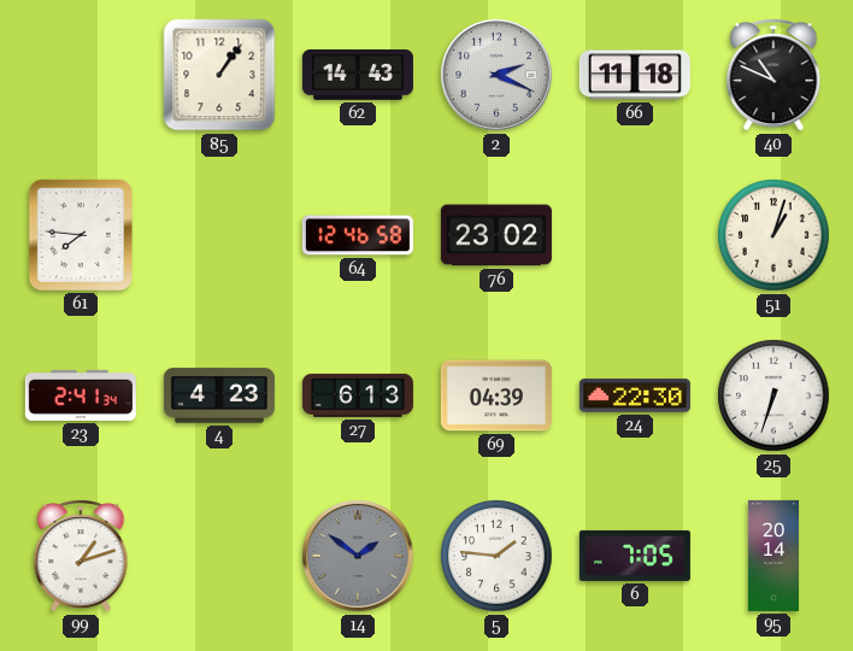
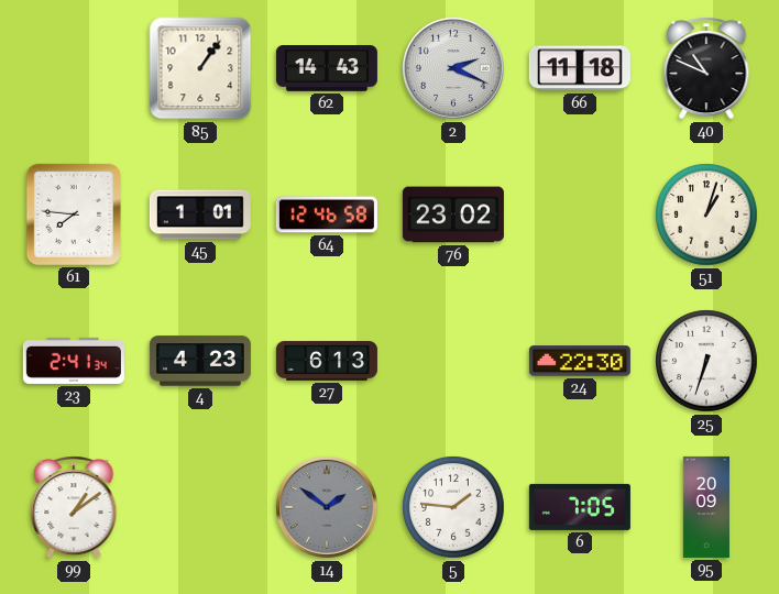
45: none -> 1:01 (200, 215)
69: 04:39 -> none (496, 395)
99: 1:12 -> 1:09 (74, 507)
95: 20:14 -> 20:09 (706, 507)
